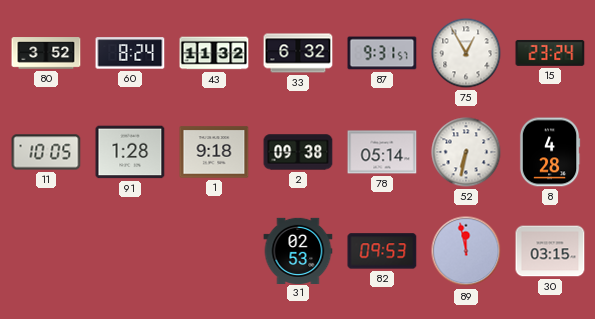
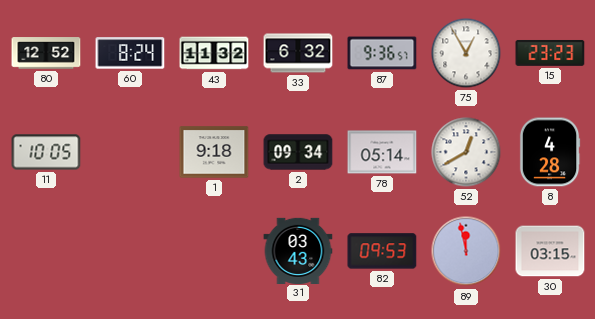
80: 3:52 -> 12:52 (46, 53)
87: 9:31 -> 9:36 (382, 53)
15: 23:24 -> 23:23 (550, 53)
91: 1:28 -> none (130, 152)
2: 09:38 -> 09:34 (298, 152)
52: 6:32 -> 12:40 (466, 152)
31: 02:53 -> 03:43 (298, 250)
